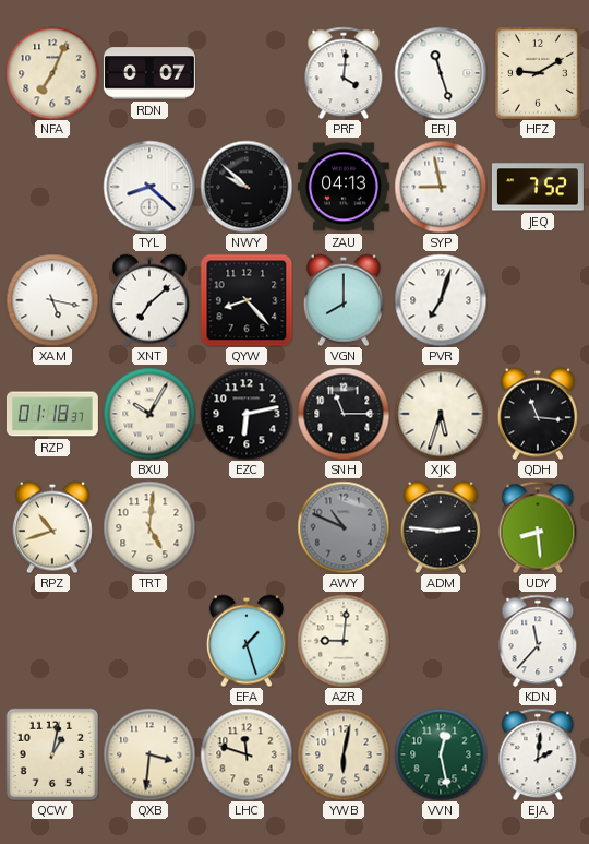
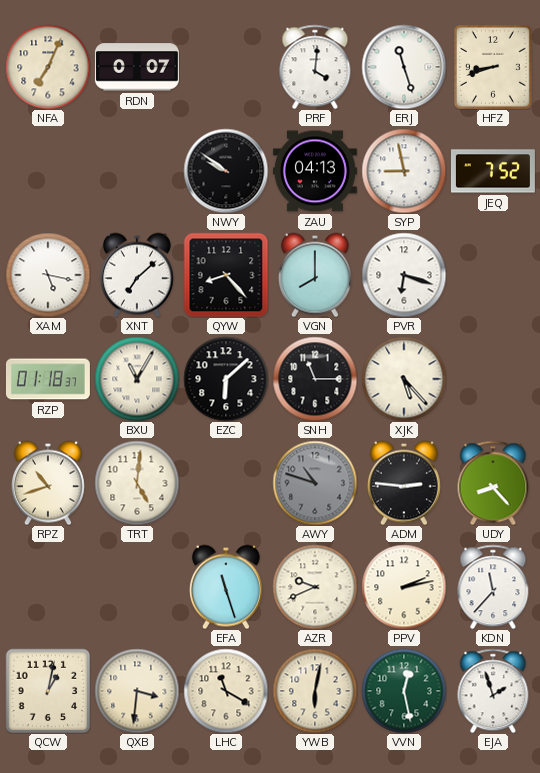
HFZ: 9:10 -> 8:42 (494, 67)
TYL: 8:22 -> none (149, 187)
NWY: 9:52 -> 9:51 (226, 171)
PVR: 7:03 -> 6:18 (404, 275)
BXU: 10:05 -> 11:05 (137, 379)
EZC: 6:13 -> 6:08 (226, 379)
XJK: 5:33 -> 5:23 (404, 379)
QDH: 11:16 -> none (538, 414)
AWY: 10:49 -> 10:48 (315, 483)
UDY: 8:29 -> 8:23 (493, 483)
EFA: 1:27 -> 11:27 (226, 587)
AZR: 9:01 -> 9:41 (315, 587)
PPV: none -> 2:13 (404, 587)
LHC: 11:48 -> 11:20 (226, 691)
EJA: 2:01 -> 1:57 (493, 691)
